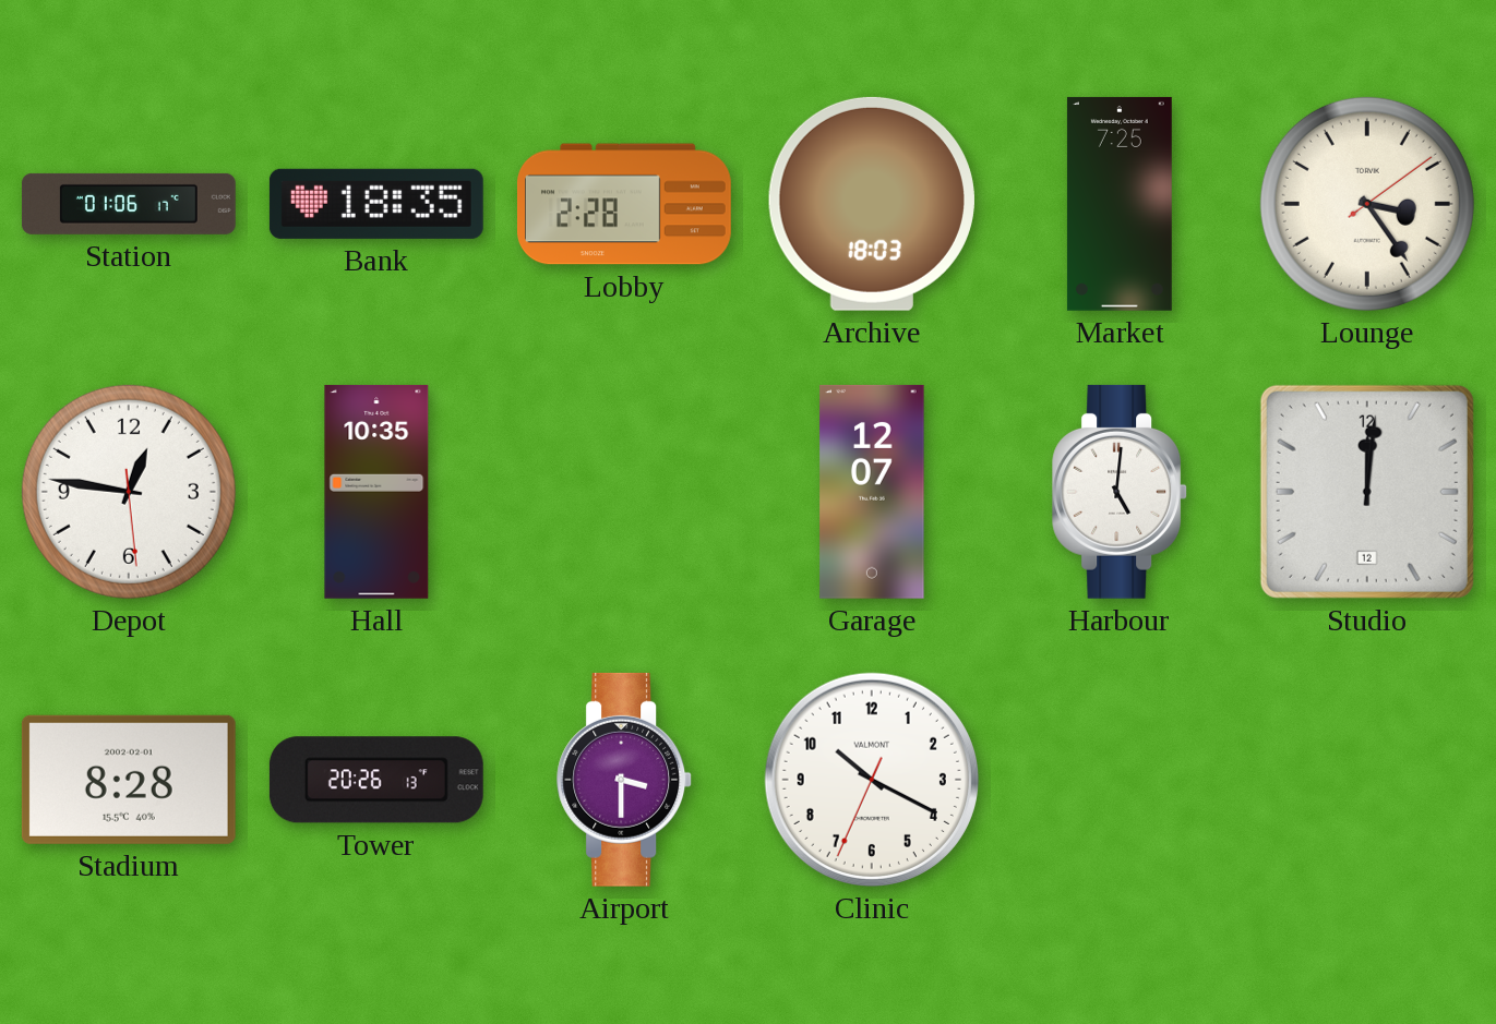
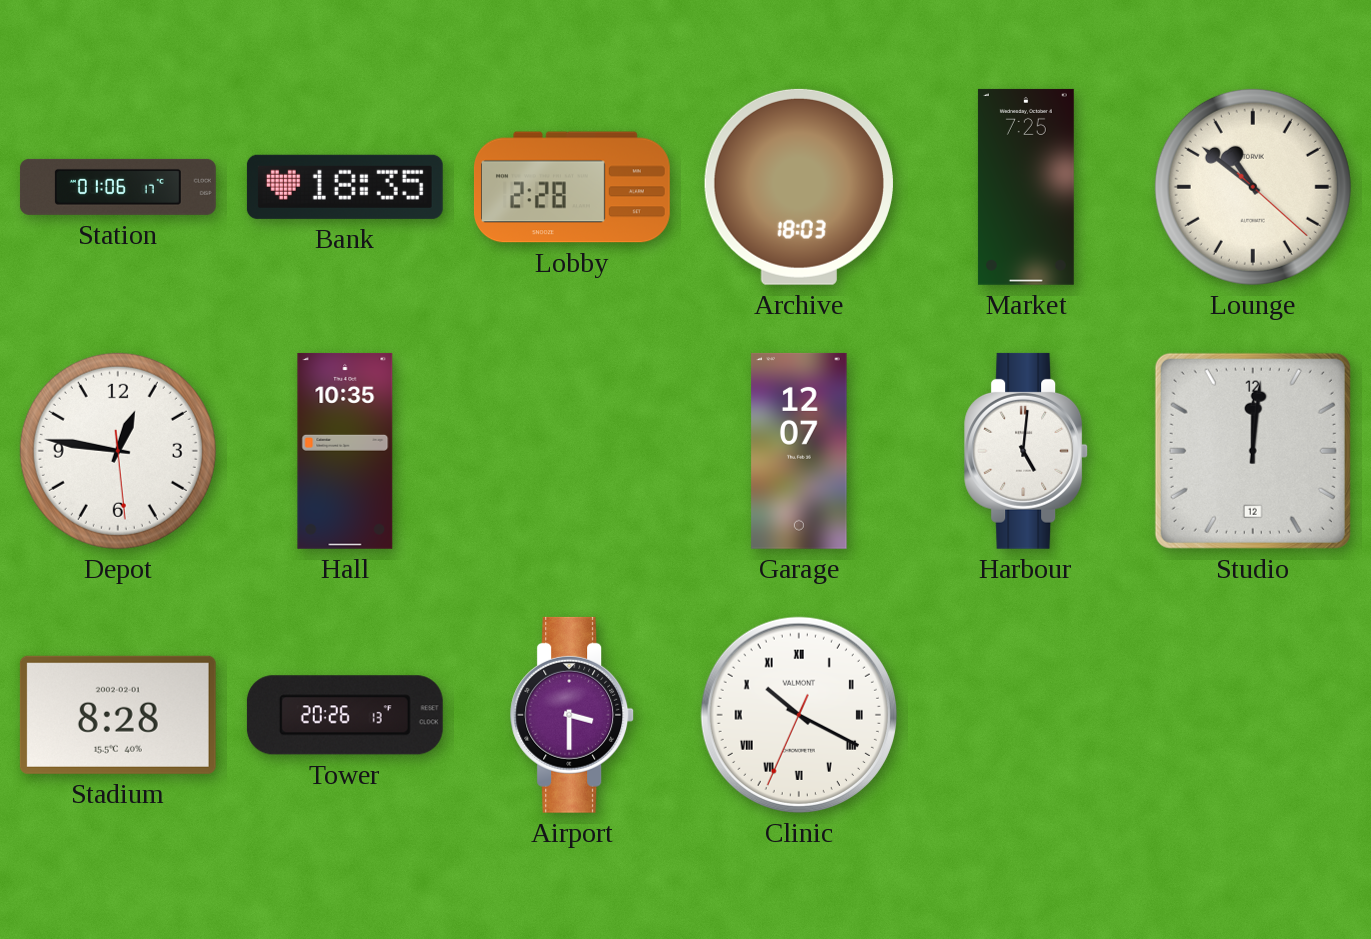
Lounge: 3:24 -> 10:51 (1253, 187)
Clinic numerals: Arabic -> Roman (799, 715)
